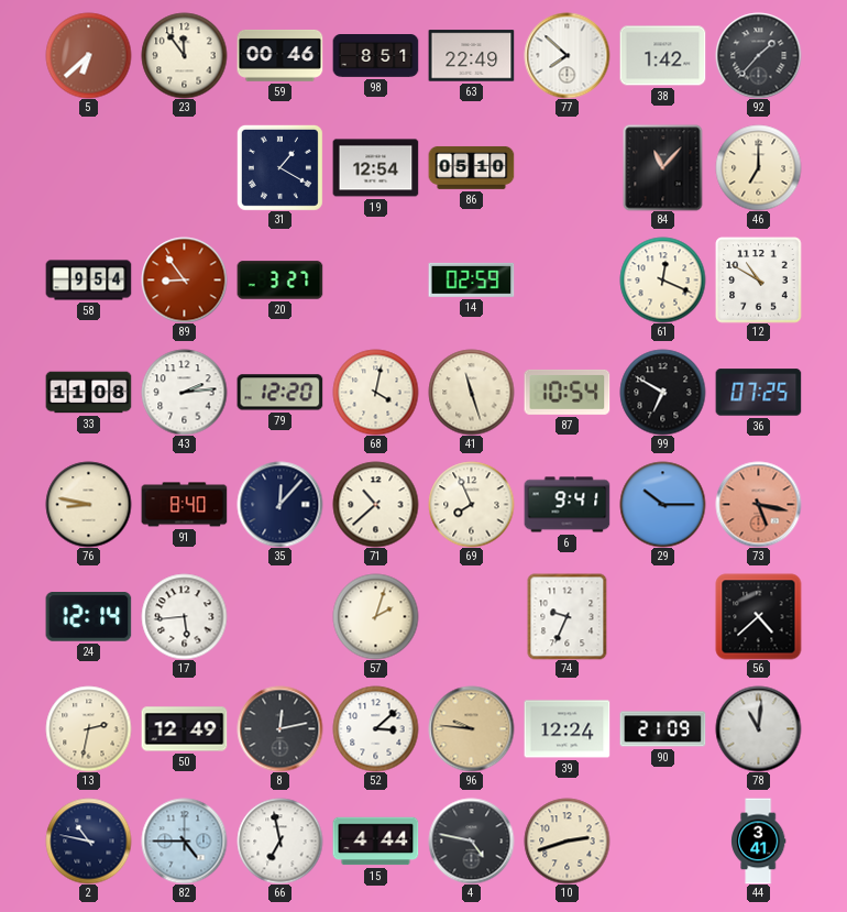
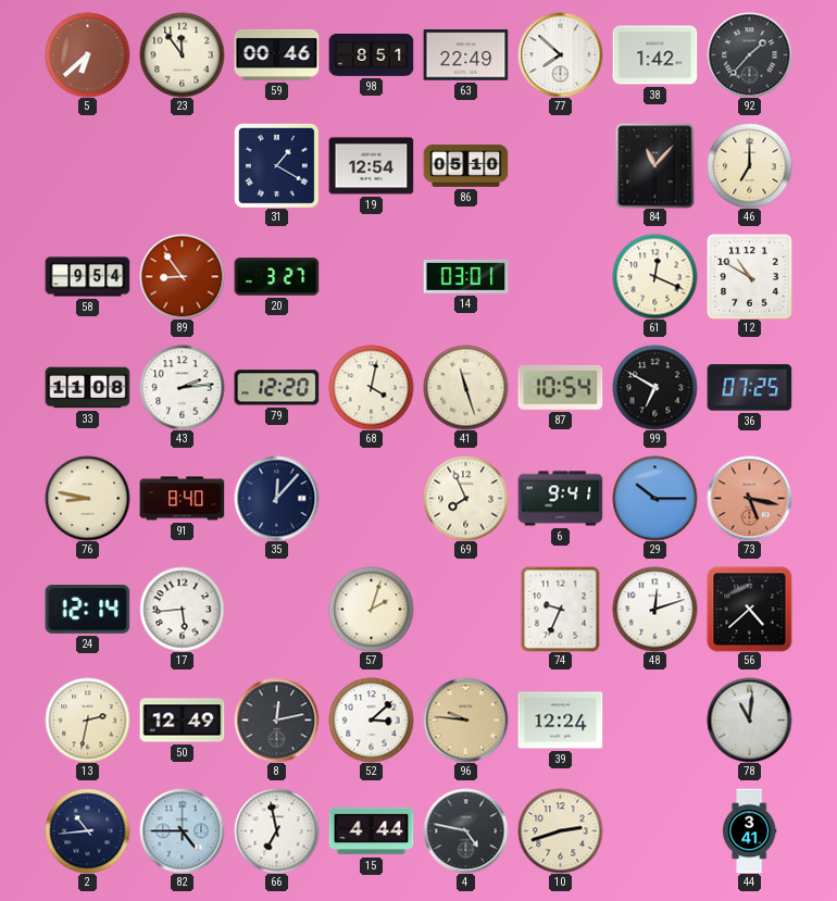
14: 02:59 -> 03:01 (465, 276)
71: 10:38 -> none (375, 504)
48: none -> 12:12 (654, 609)
90: 21:09 -> none (662, 729)
2: 10:47 -> 10:44 (87, 830)
